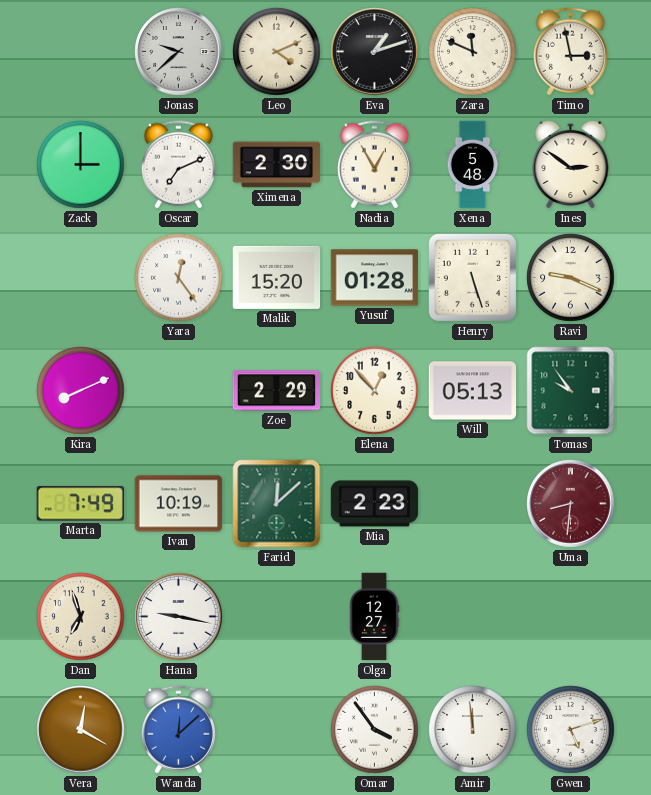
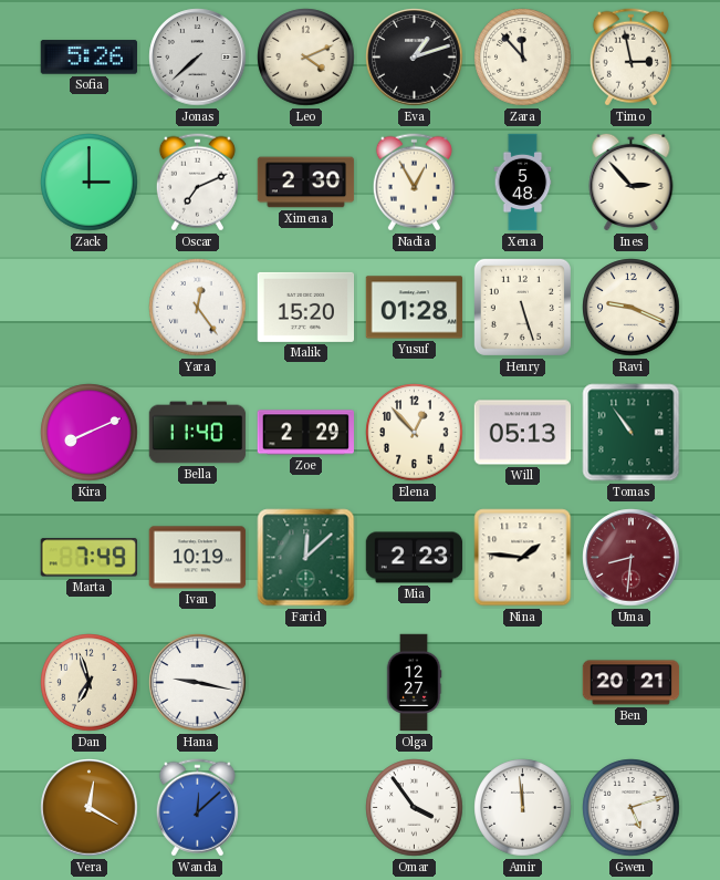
Sofia: none -> 5:26 (88, 58)
Jonas: 9:38 -> 7:38 (198, 58)
Zara: 11:49 -> 11:53 (523, 58)
Ines: 2:51 -> 2:53 (632, 182)
Bella: none -> 11:40 (198, 433)
Tomas: 9:54 -> 10:54 (632, 433)
Nina: none -> 1:46 (523, 558)
Ben: none -> 20:21 (632, 683)
